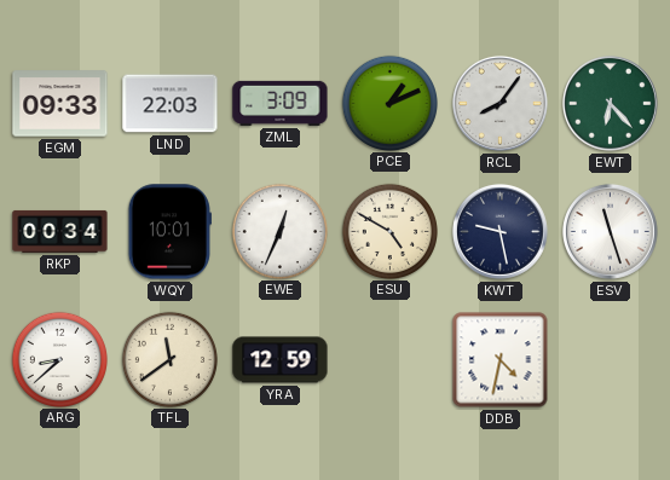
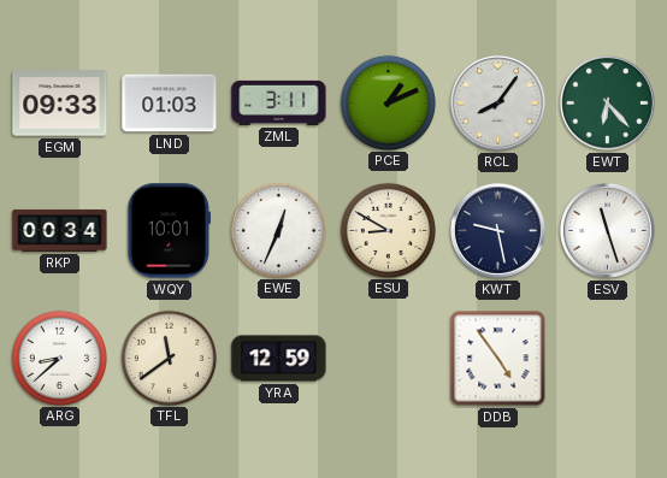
LND: 22:03 -> 01:03 (170, 104)
ZML: 3:09 -> 3:11 (279, 102)
ESU: 4:50 -> 8:50 (388, 230)
DDB: 4:32 -> 4:54 (498, 359)
